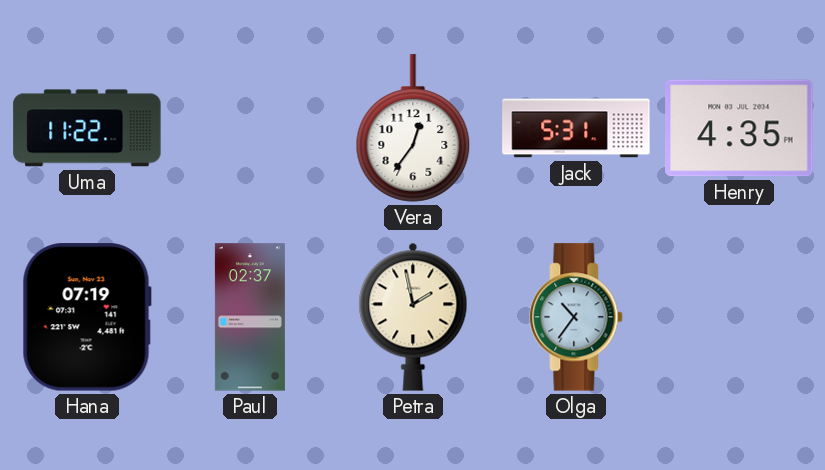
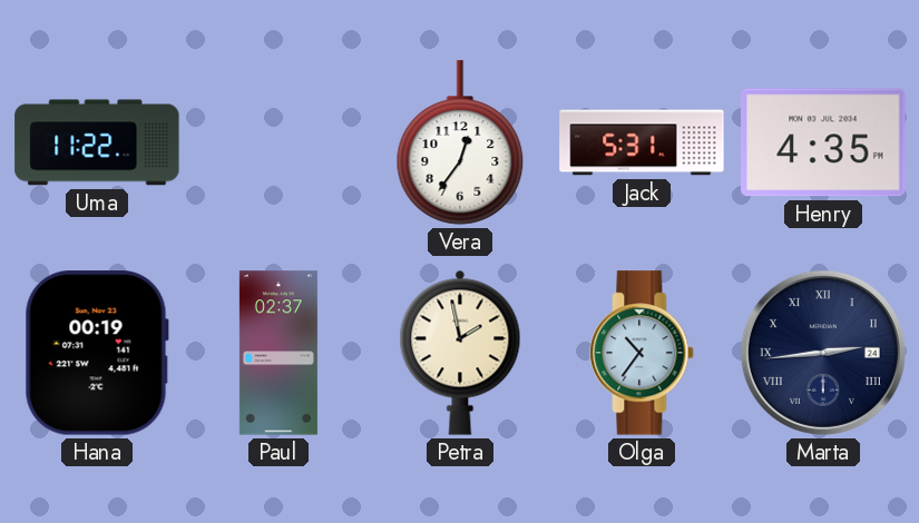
Hana: 07:19 -> 00:19 (97, 353)
Marta: none -> 2:44 (823, 353)
